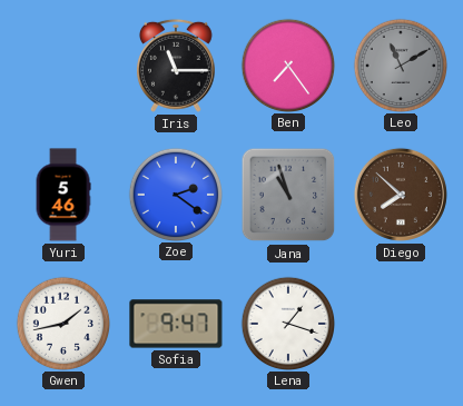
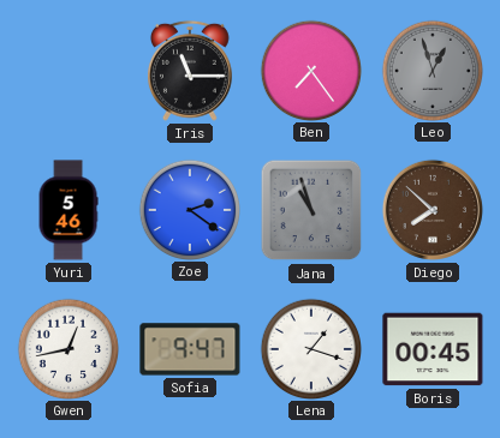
Leo: 11:10 -> 12:57 (431, 70)
Gwen: 1:43 -> 12:43 (67, 348)
Boris: none -> 00:45 (433, 349)
